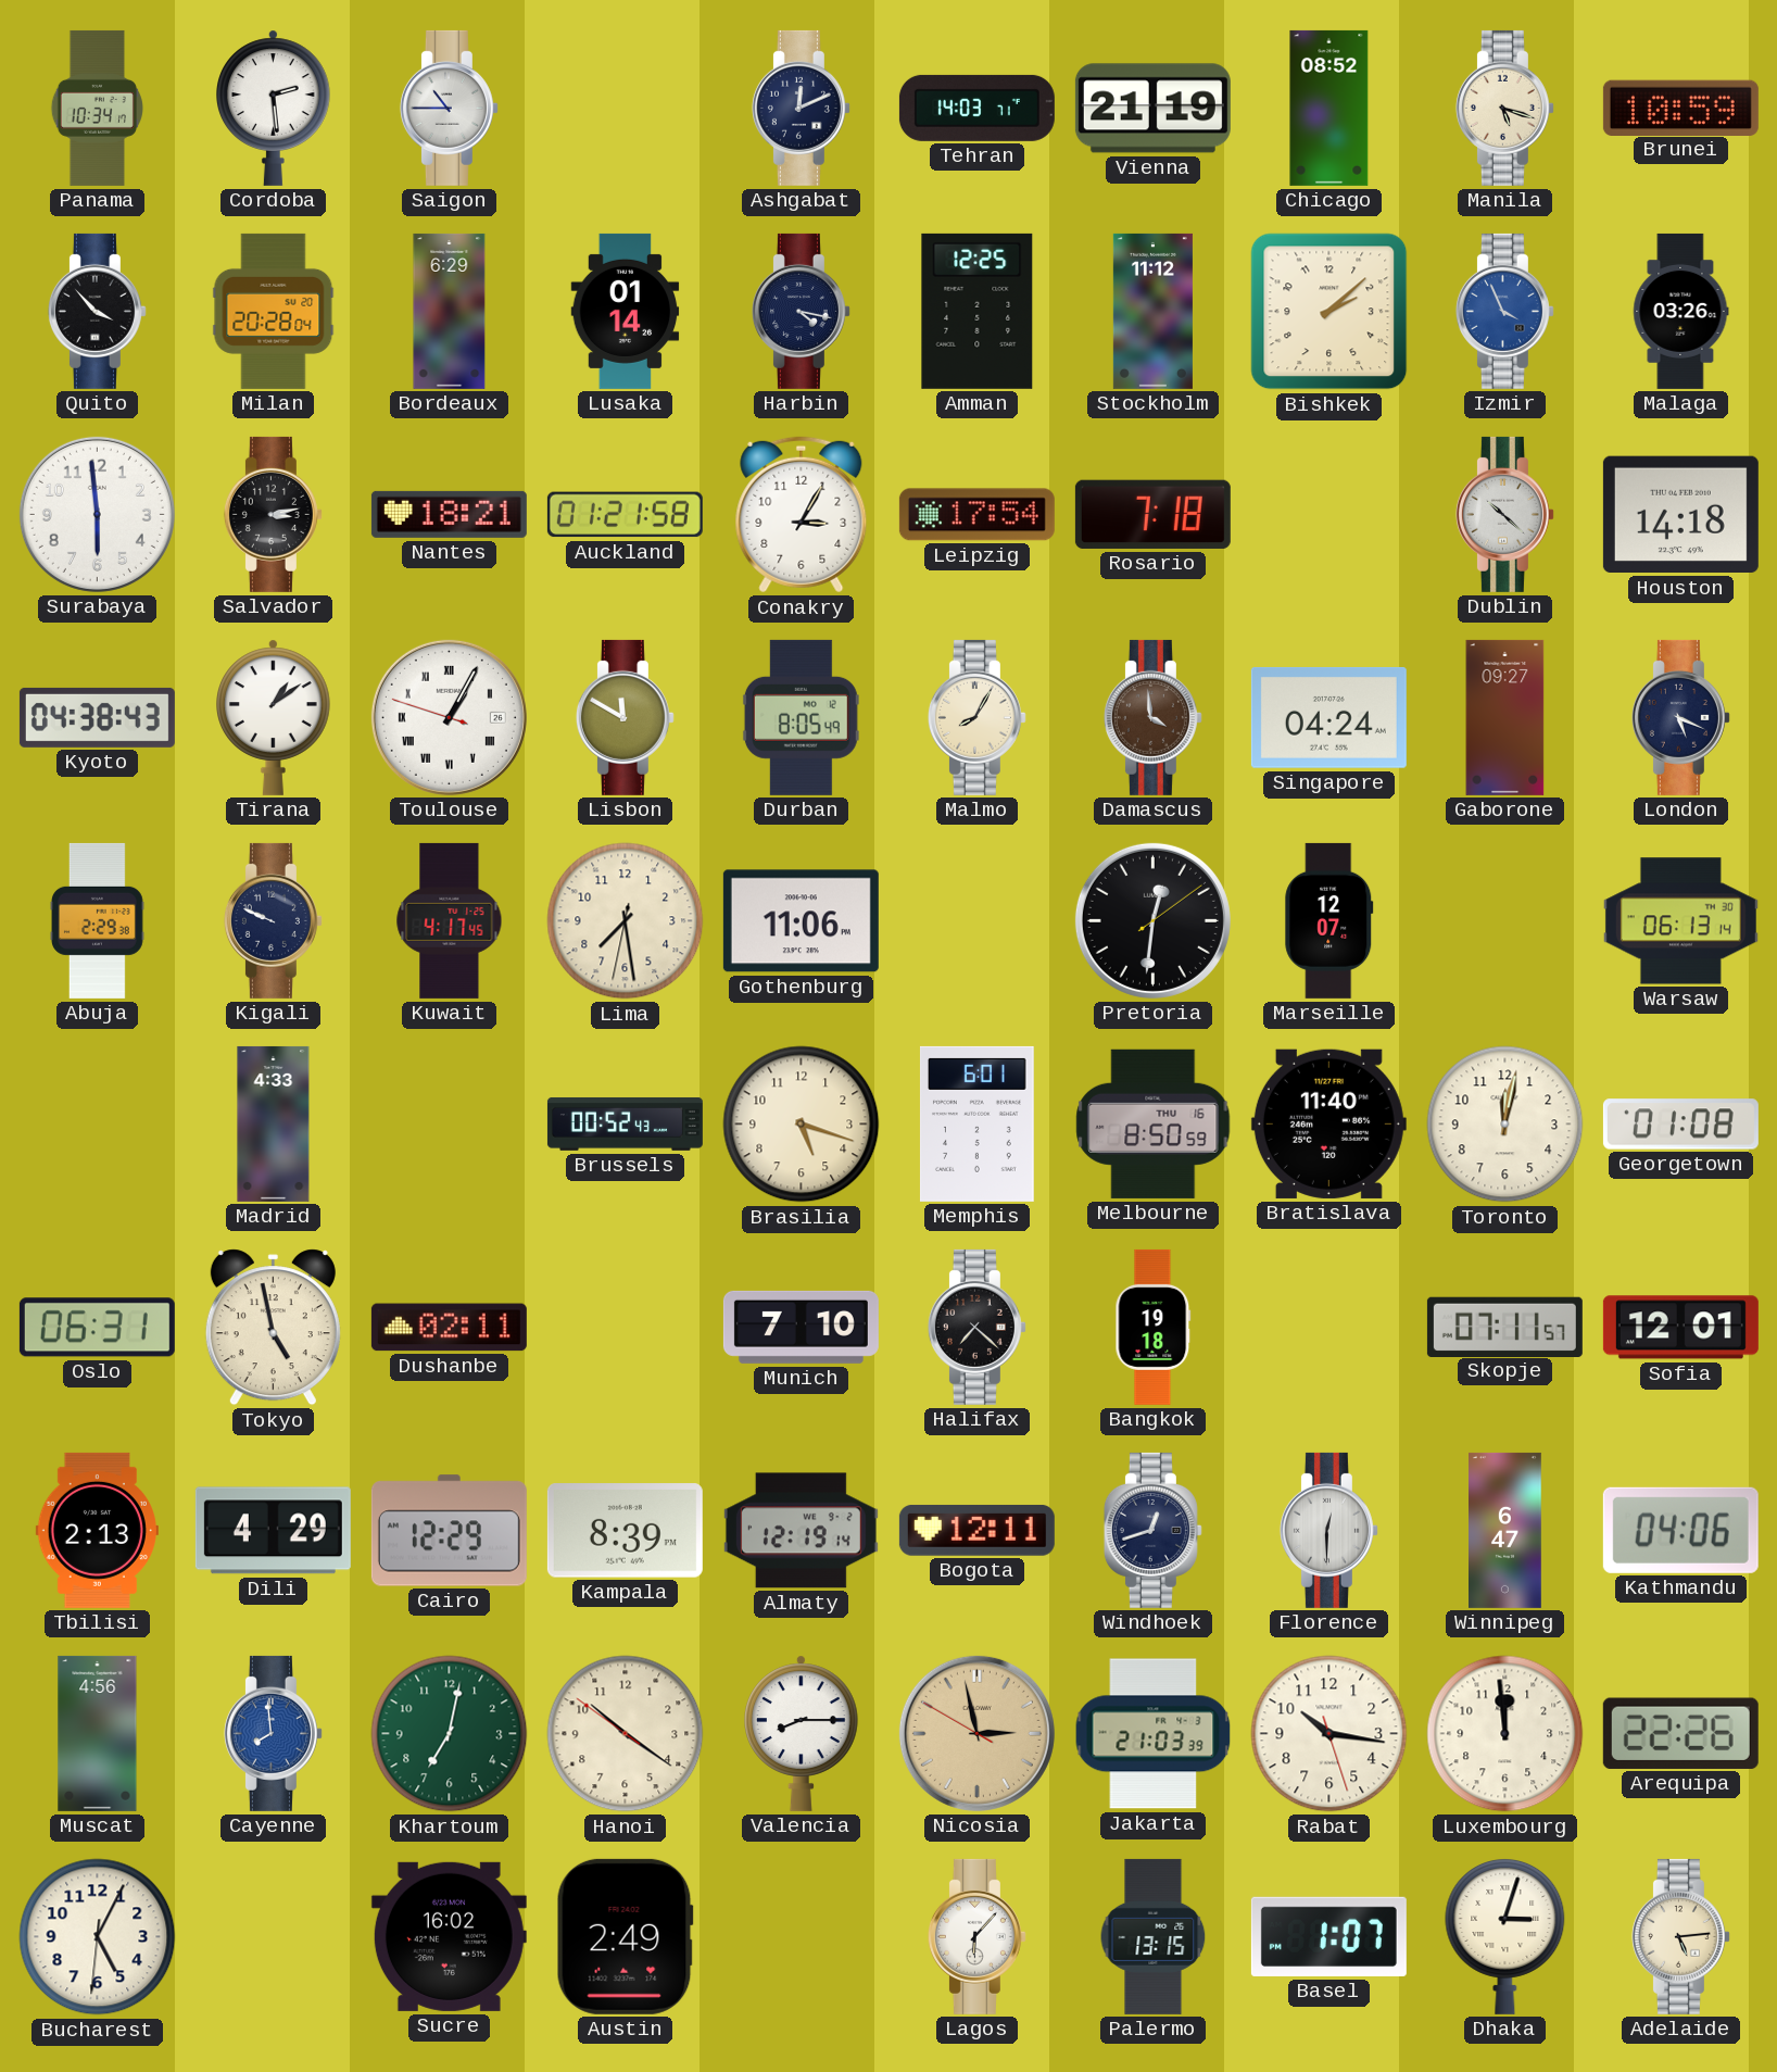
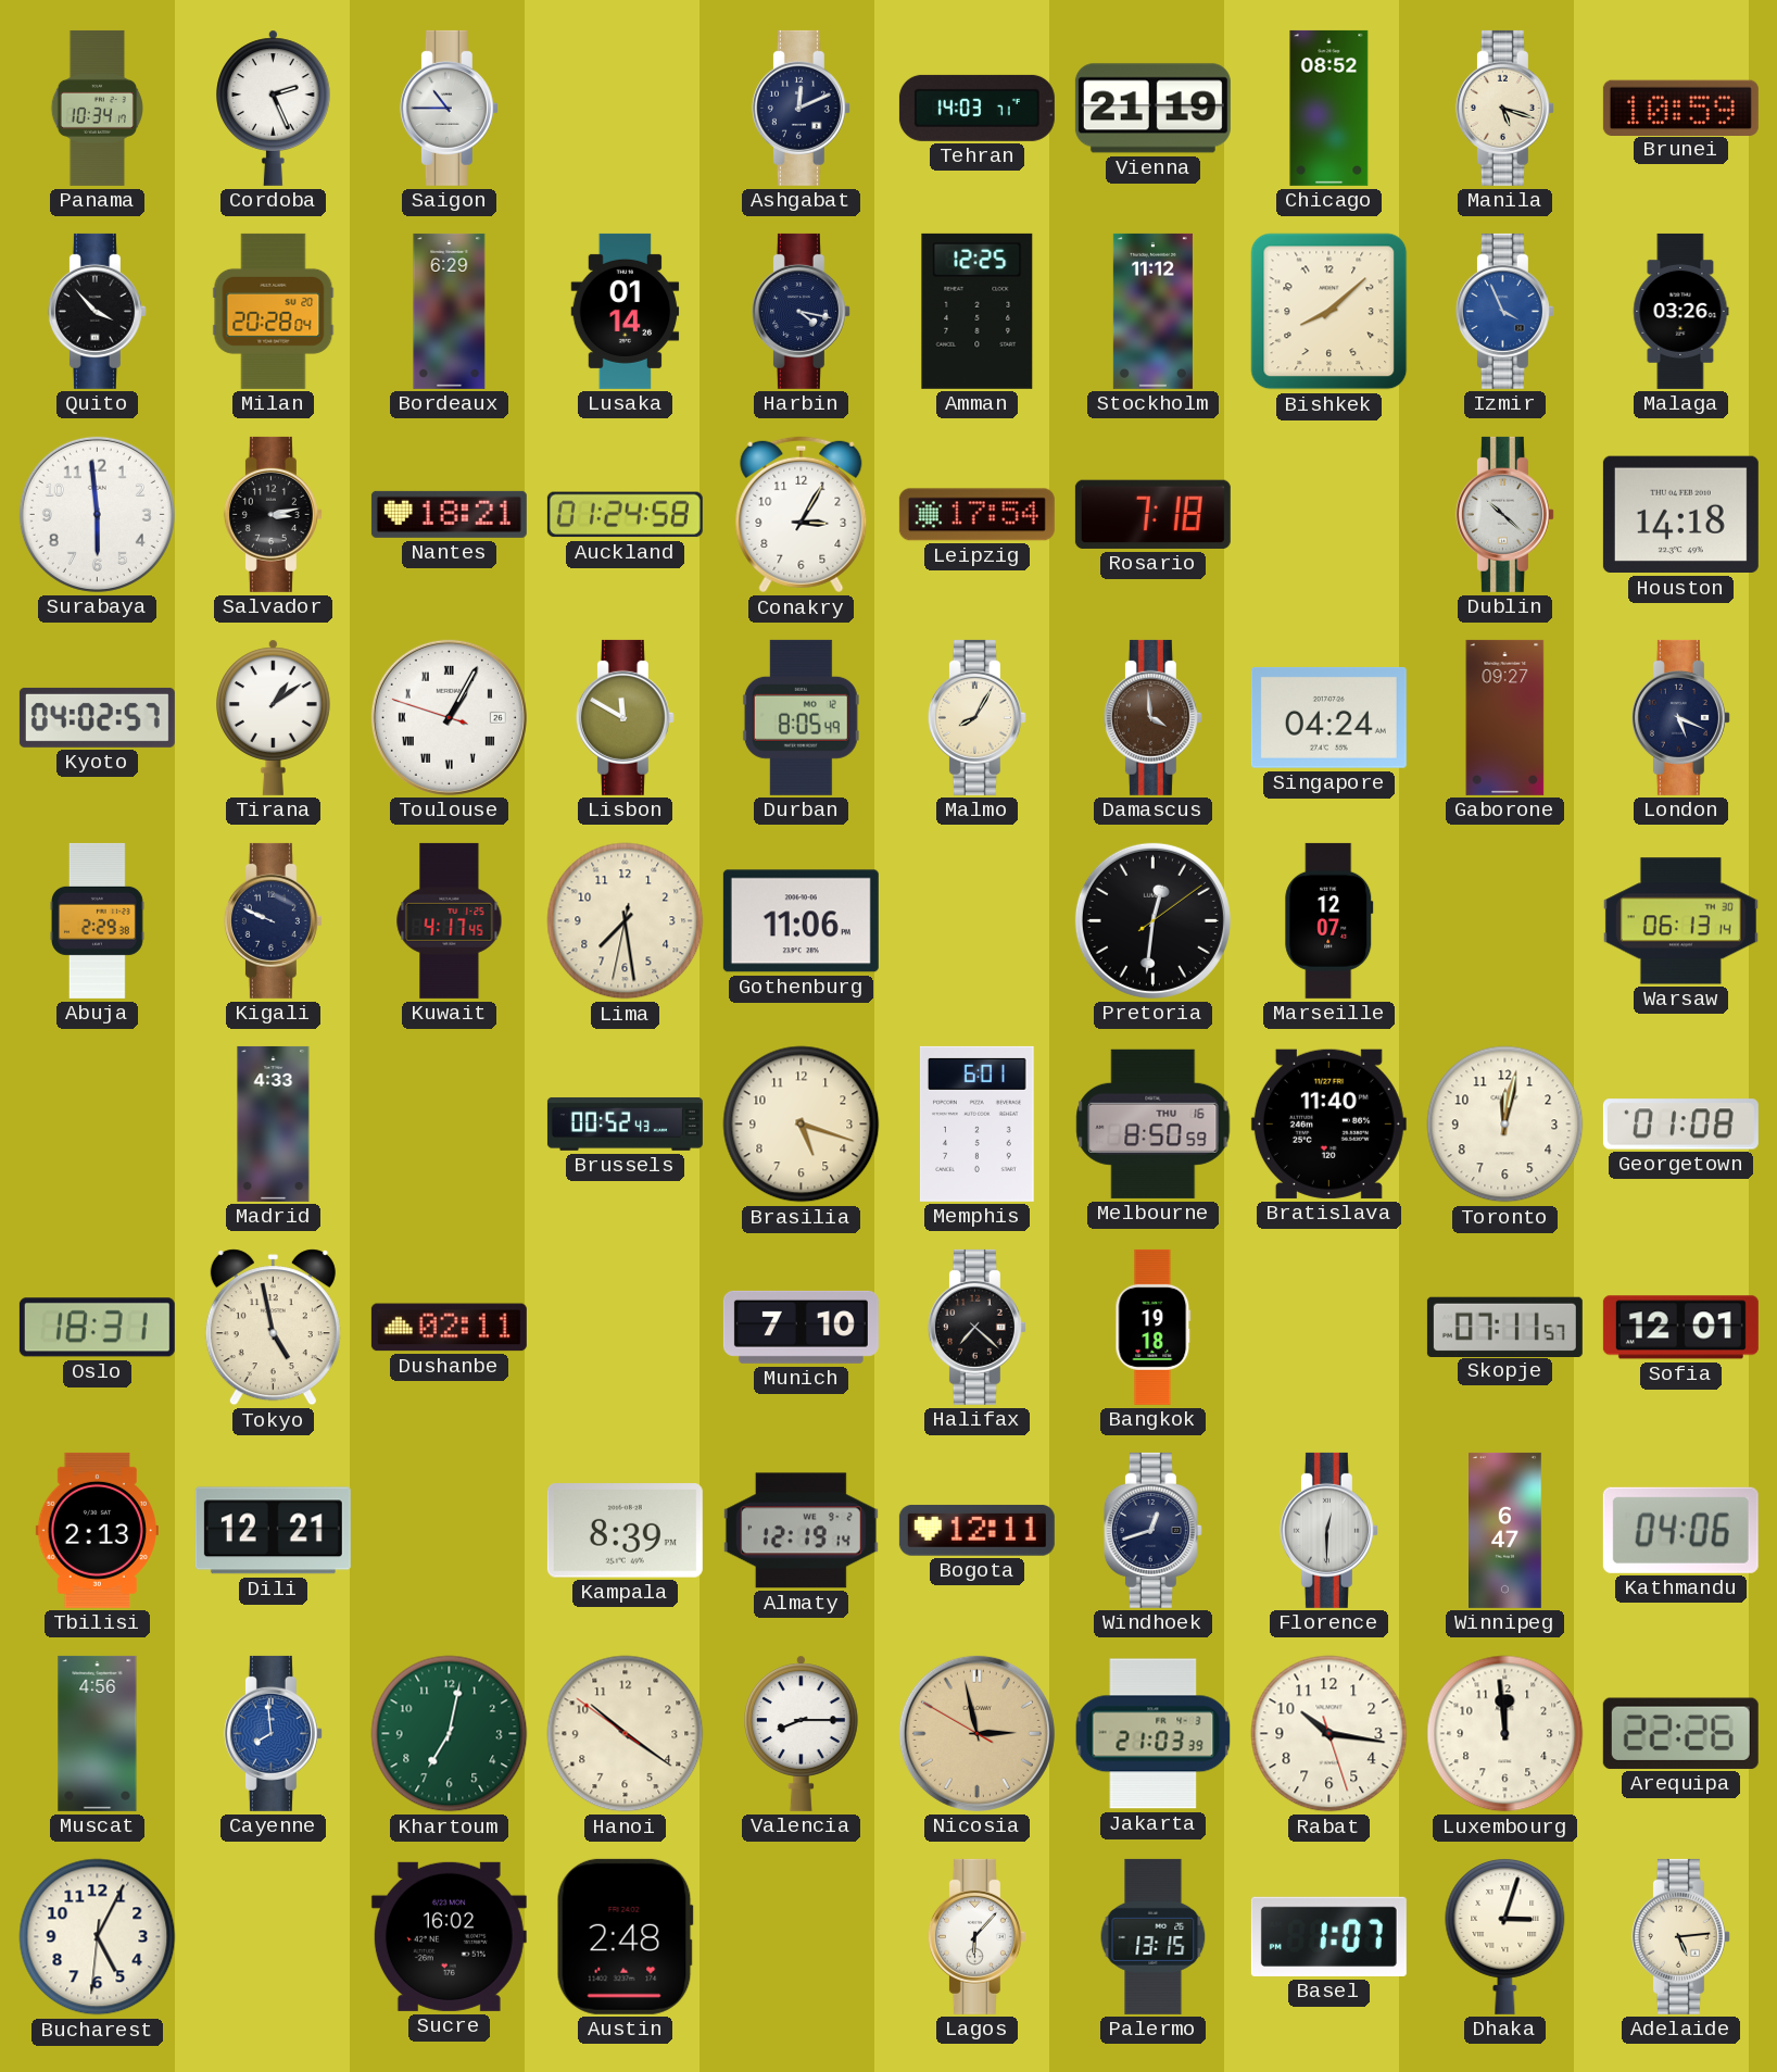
Cordoba: 2:29 -> 2:26 (274, 108)
Bishkek: 2:08 -> 8:08 (1329, 312)
Auckland: 01:21 -> 01:24 (625, 515)
Kyoto: 04:38 -> 04:02 (97, 717)
Oslo: 06:31 -> 18:31 (97, 1328)
Dili: 4:29 -> 12:21 (273, 1531)
Cairo: 12:29 -> none (449, 1531)
Austin: 2:49 -> 2:48 (625, 1936)
